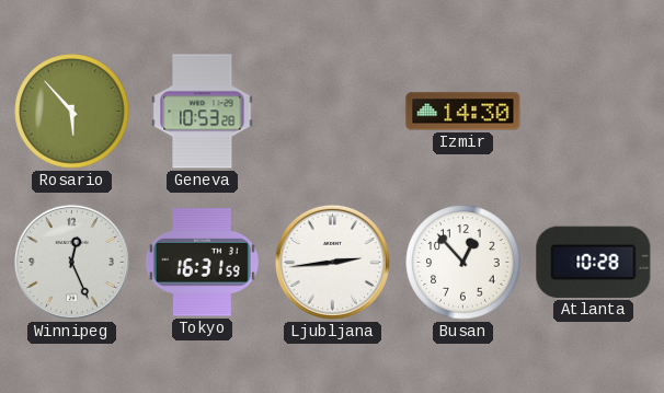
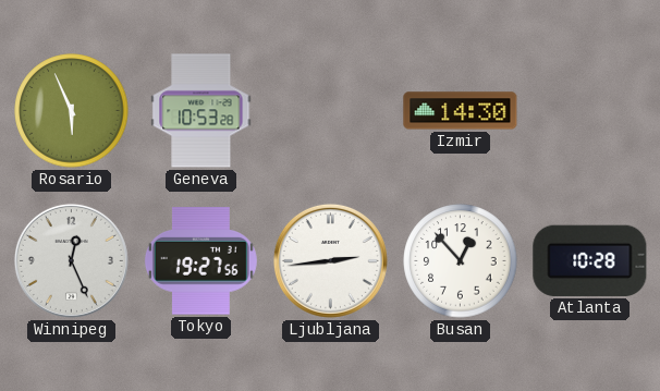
Rosario: 5:53 -> 5:56 (72, 111)
Tokyo: 16:31 -> 19:27 (200, 261)
